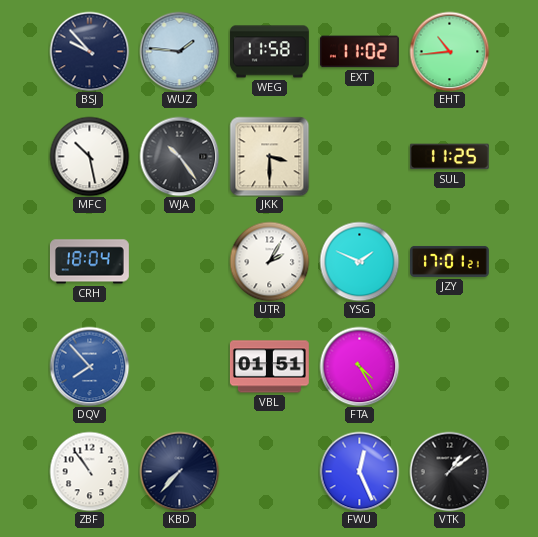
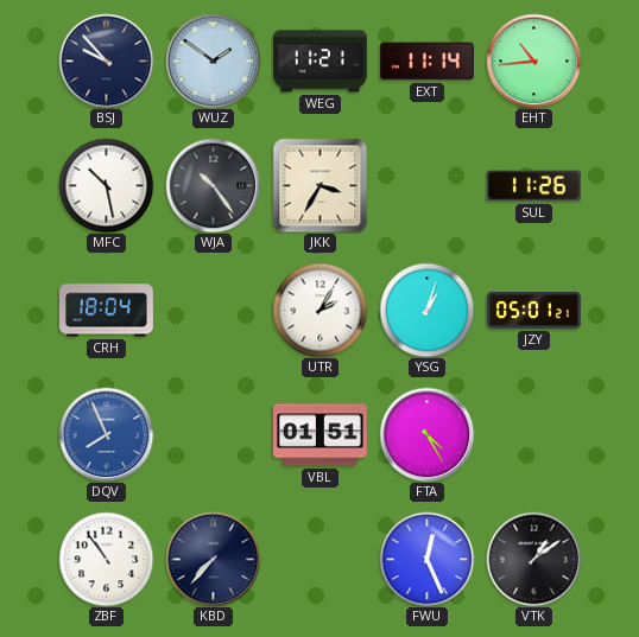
WUZ: 1:46 -> 1:51 (213, 60)
WEG: 11:58 -> 11:21 (319, 62)
EXT: 11:02 -> 11:14 (426, 62)
JKK: 3:30 -> 3:35 (319, 185)
SUL: 11:25 -> 11:26 (533, 186)
YSG: 1:49 -> 1:03 (426, 310)
JZY: 17:01 -> 05:01 (534, 310)
DQV: 7:53 -> 7:56 (106, 434)
